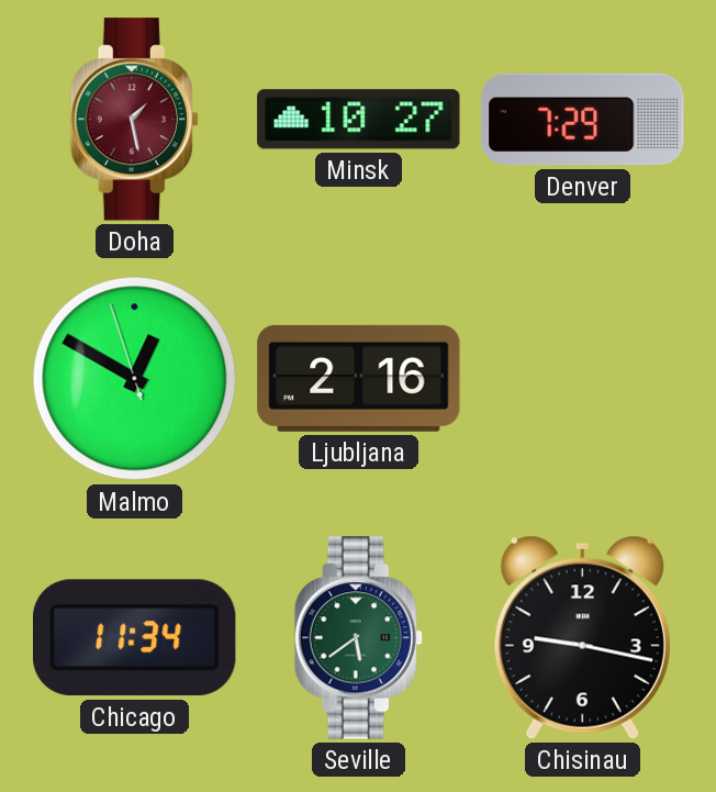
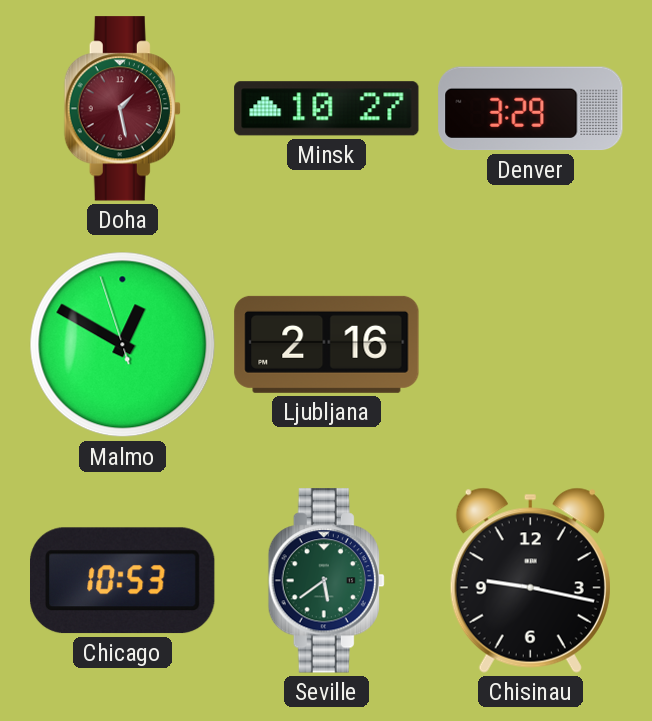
Denver: 7:29 -> 3:29 (531, 109)
Chicago: 11:34 -> 10:53 (123, 581)
